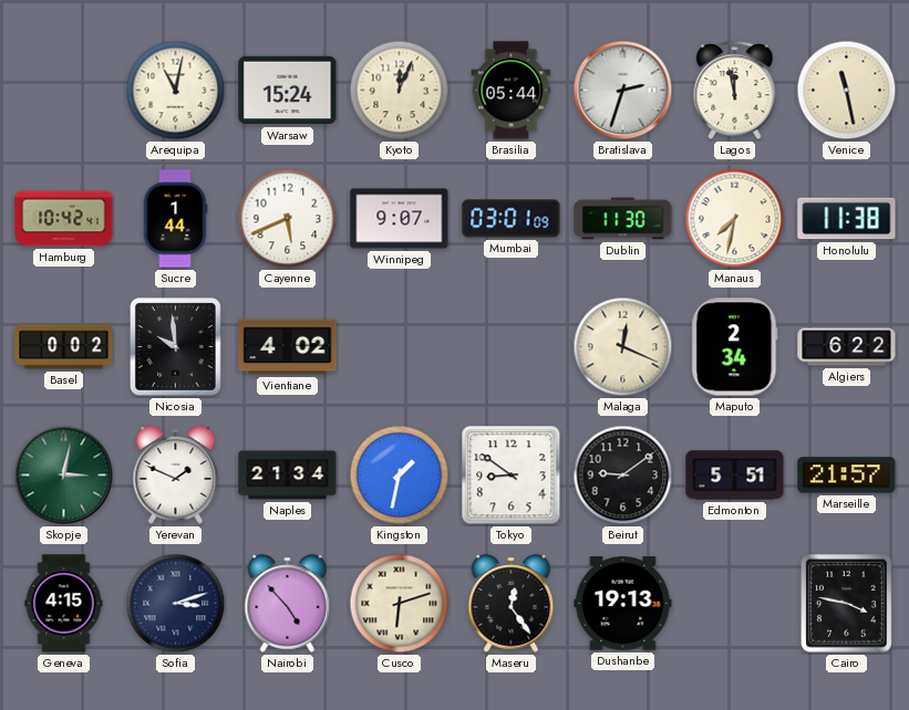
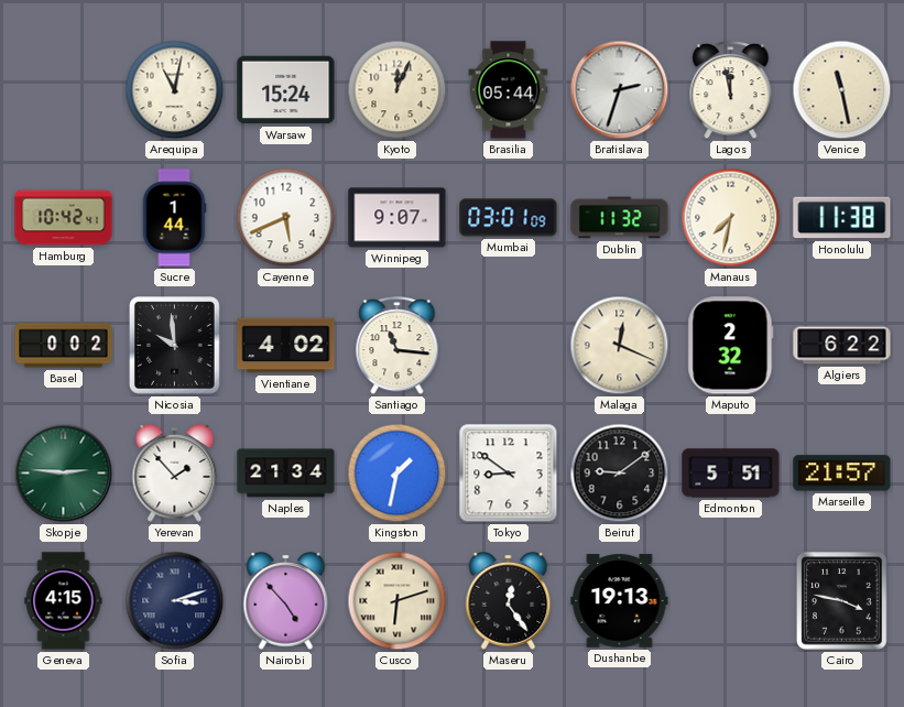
Dublin: 11:30 -> 11:32 (620, 218)
Santiago: none -> 11:16 (397, 346)
Maputo: 2:34 -> 2:32 (731, 346)
Skopje: 3:02 -> 2:46 (64, 474)
Yerevan: 1:49 -> 1:53 (175, 474)
